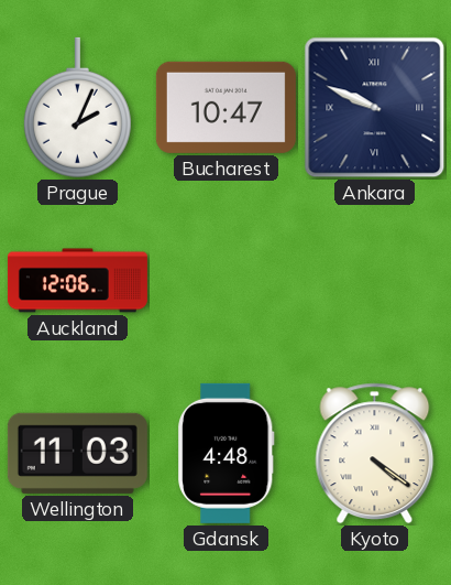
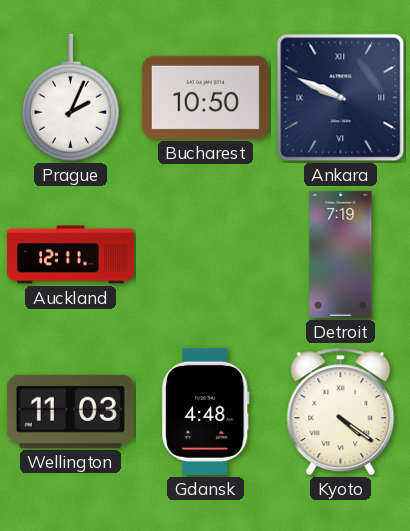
Bucharest: 10:47 -> 10:50 (205, 97)
Auckland: 12:06 -> 12:11 (70, 255)
Detroit: none -> 7:19 (341, 254)
